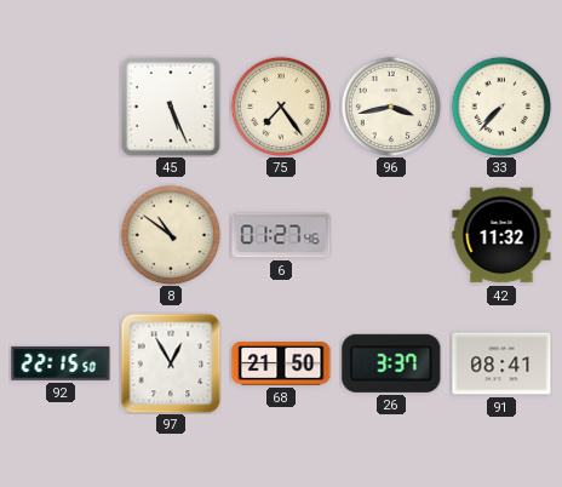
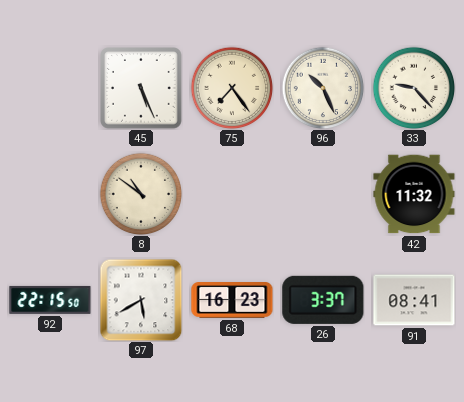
96: 3:43 -> 10:26 (323, 88)
33: 7:37 -> 9:23 (414, 88)
6: 01:27 -> none (281, 235)
97: 12:55 -> 5:40 (141, 300)
68: 21:50 -> 16:23 (232, 301)
